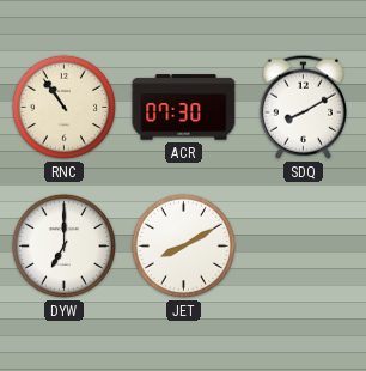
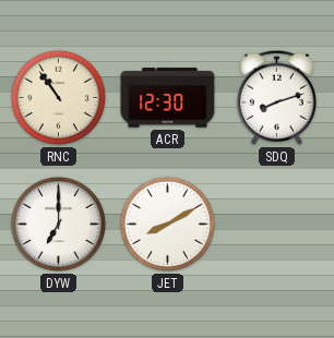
ACR: 07:30 -> 12:30 (168, 98)
SDQ: 8:10 -> 8:12 (276, 97)
